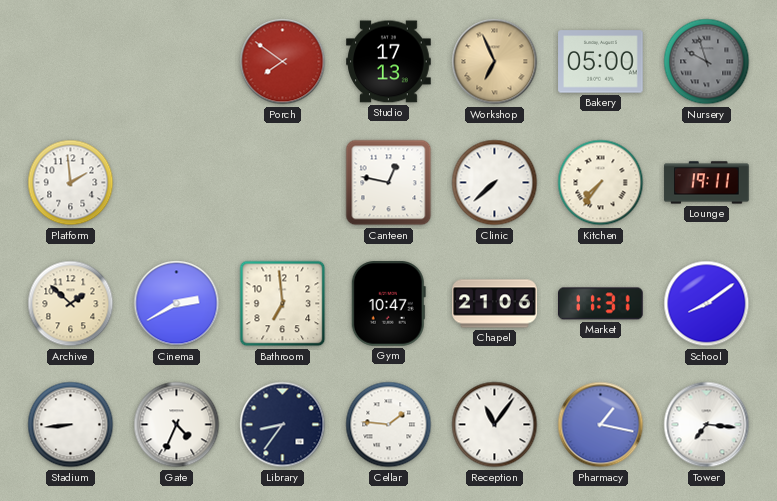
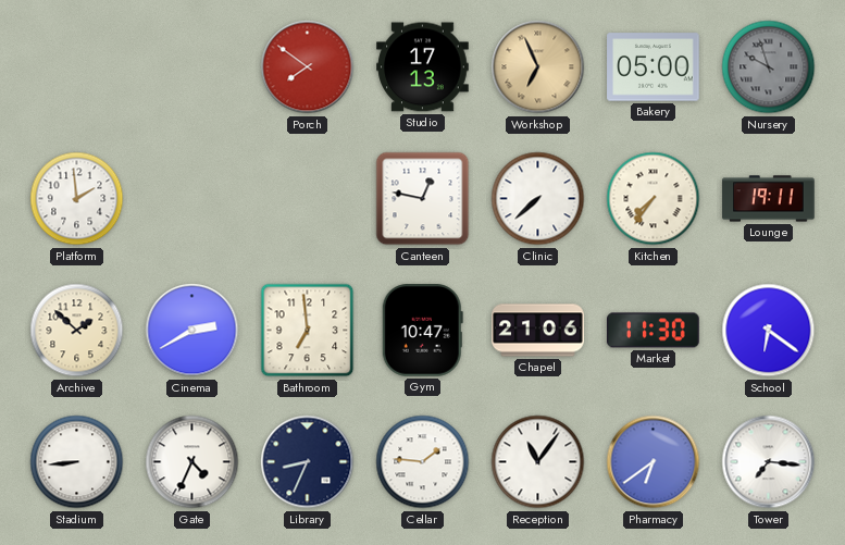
Market: 11:31 -> 11:30 (654, 331)
School: 8:09 -> 6:21 (769, 331)
Library: 8:36 -> 8:34 (308, 462)
Pharmacy: 1:17 -> 6:39 (654, 462)
